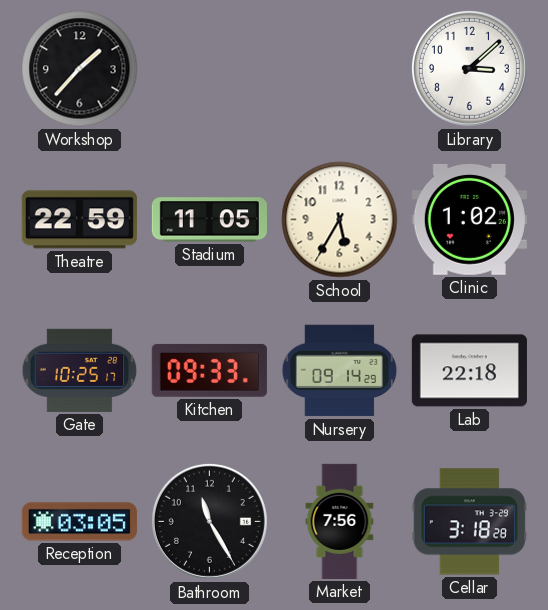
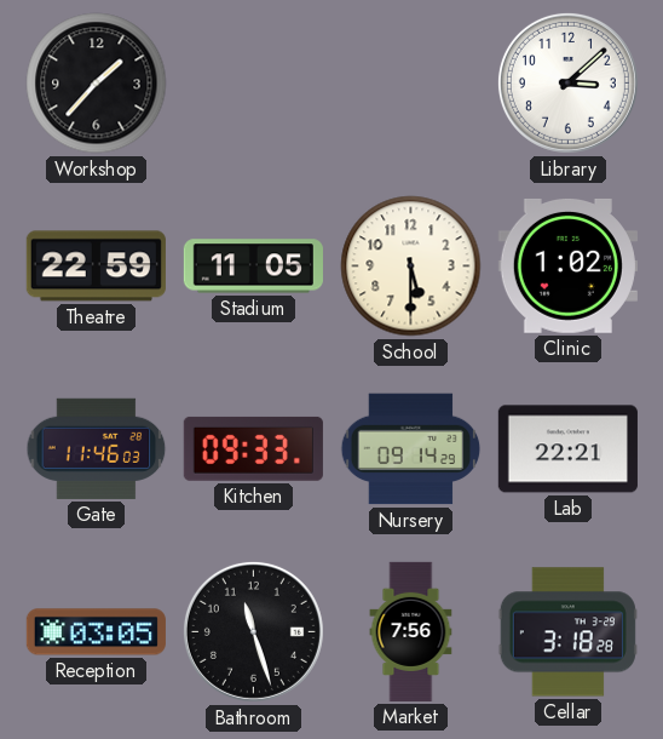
School: 5:35 -> 5:30 (411, 267)
Gate: 10:25 -> 11:46 (97, 448)
Lab: 22:18 -> 22:21 (567, 449)
Bathroom: 11:25 -> 11:27 (253, 631)
